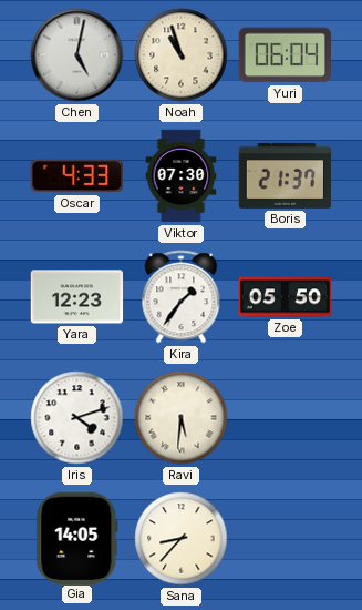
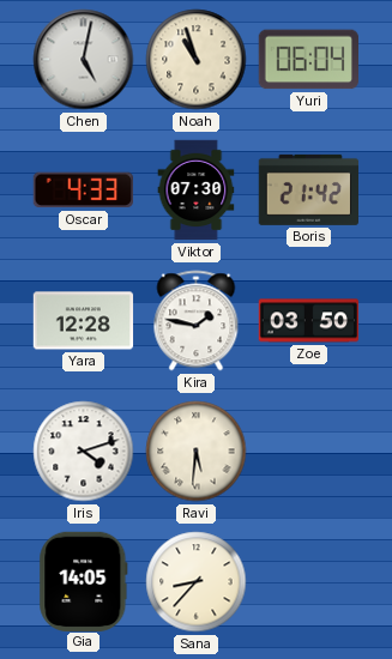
Boris: 21:37 -> 21:42 (308, 189)
Yara: 12:23 -> 12:28 (84, 321)
Kira: 1:36 -> 1:47 (197, 321)
Zoe: 05:50 -> 03:50 (309, 321)
